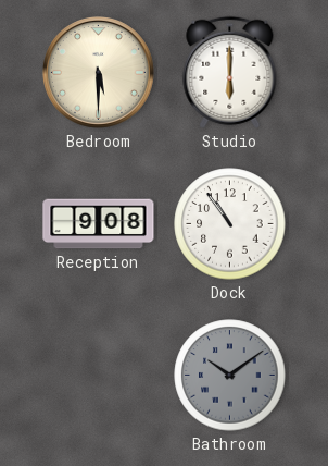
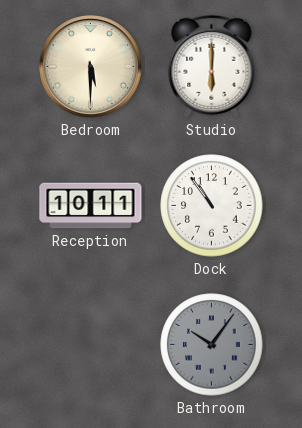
Reception: 9:08 -> 10:11 (91, 206)
Bathroom: 10:09 -> 10:06 (212, 345)
